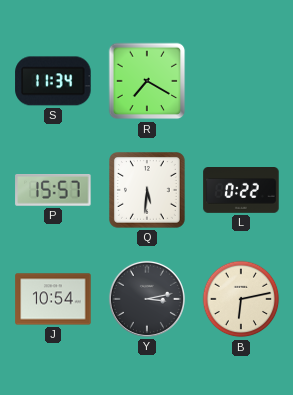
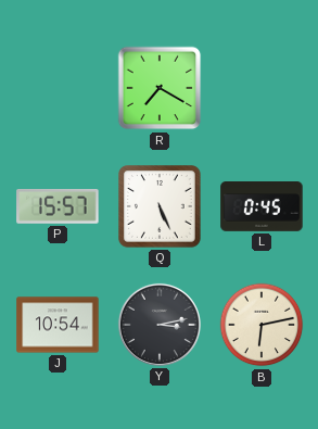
S: 11:34 -> none (53, 81)
Q: 5:31 -> 5:26 (161, 207)
L: 0:22 -> 0:45 (262, 207)
